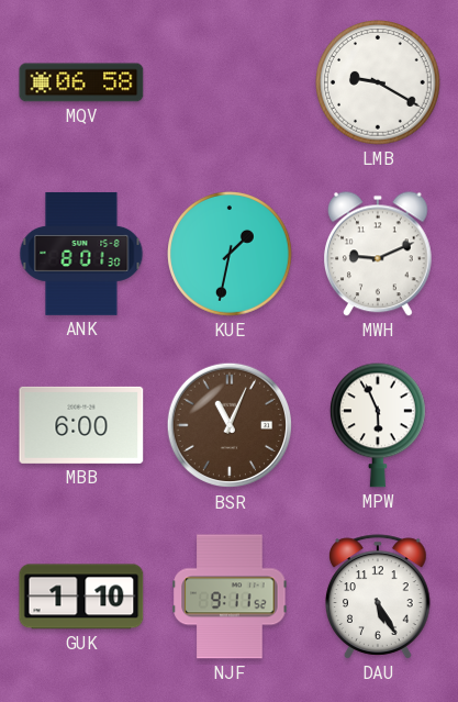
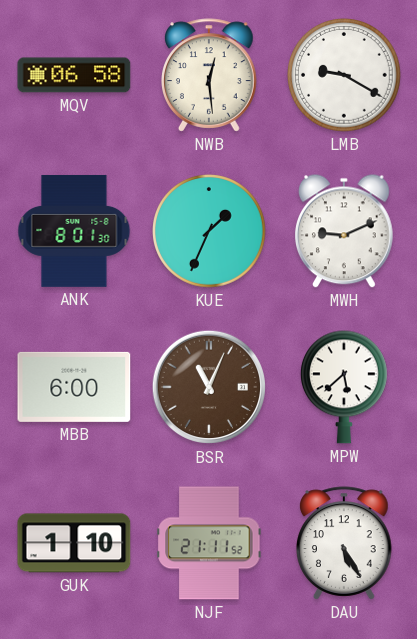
NWB: none -> 12:29 (210, 75)
KUE: 1:32 -> 1:34 (210, 232)
MPW: 5:56 -> 5:38 (344, 387)
NJF: 9:11 -> 21:11 (209, 543)
